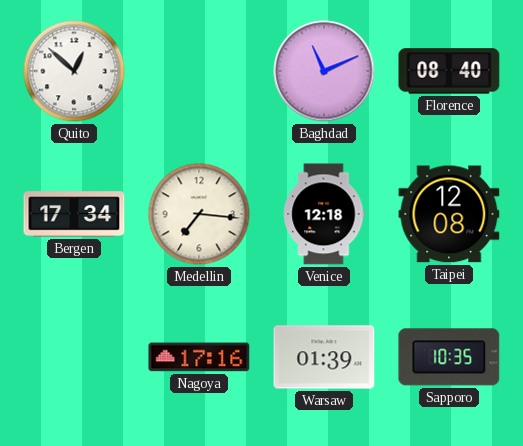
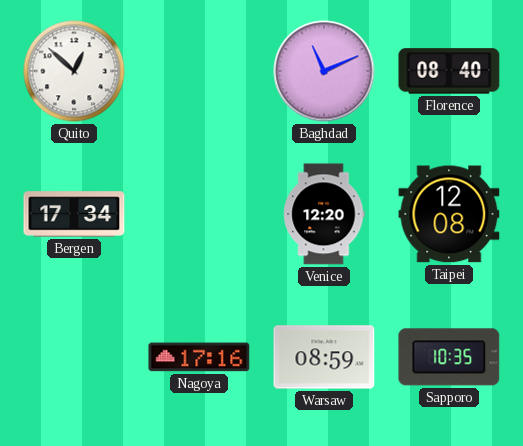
Medellin: 7:16 -> none (199, 214)
Venice: 12:18 -> 12:20 (324, 214)
Warsaw: 01:39 -> 08:59 (324, 357)
